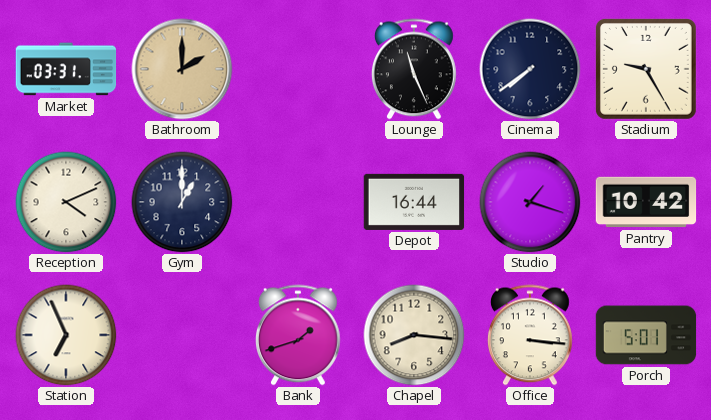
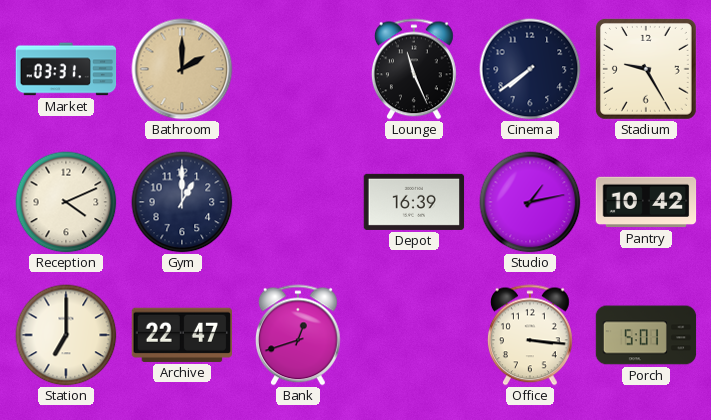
Depot: 16:44 -> 16:39 (414, 202)
Studio: 1:18 -> 1:13 (530, 202)
Station: 6:56 -> 7:00 (66, 335)
Archive: none -> 22:47 (181, 335)
Bank: 1:42 -> 12:42 (298, 335)
Chapel: 8:16 -> none (414, 335)
